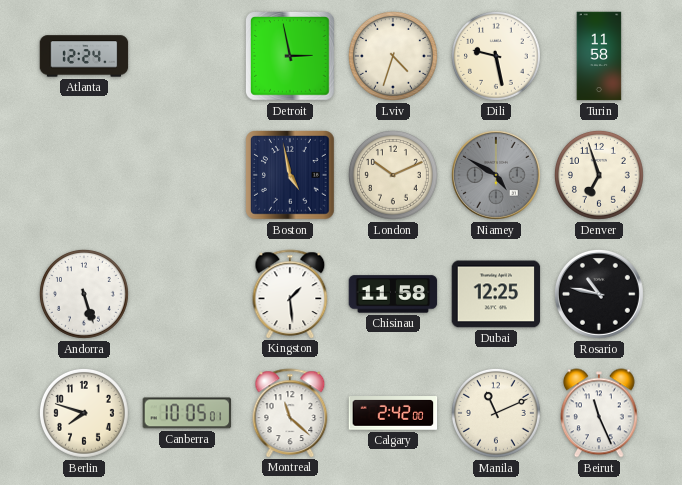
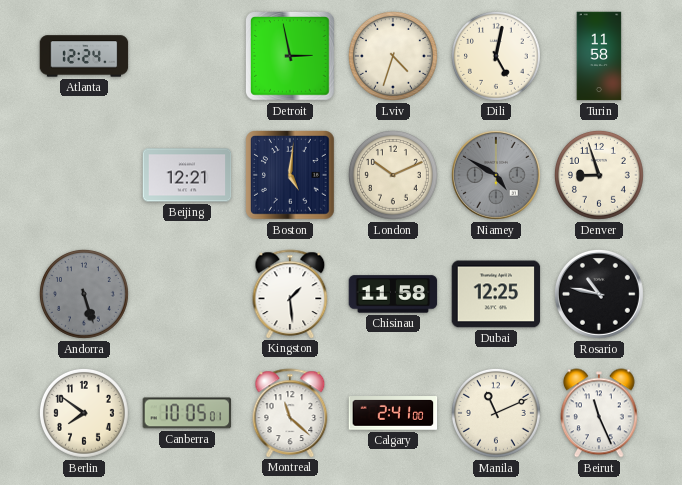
Dili: 9:28 -> 5:02 (496, 56)
Beijing: none -> 12:21 (187, 175)
Boston: 4:58 -> 5:01 (291, 176)
Denver: 6:57 -> 8:57 (599, 175)
Andorra dial: white -> grey (84, 294)
Berlin: 7:48 -> 7:51 (84, 413)
Calgary: 2:42 -> 2:41 (393, 414)
